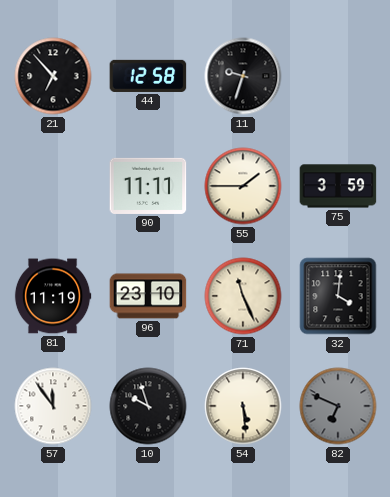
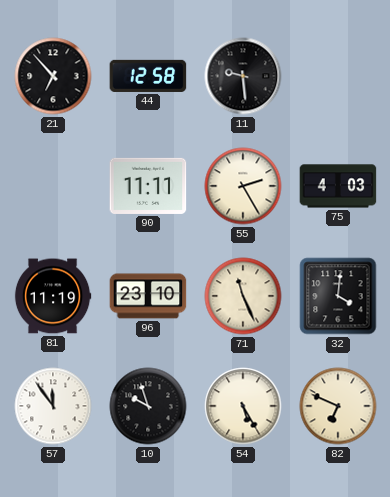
11: 9:33 -> 9:29 (243, 76)
55: 1:45 -> 2:25 (243, 186)
75: 3:59 -> 4:03 (338, 186)
54: 5:29 -> 5:25 (243, 406)
82 dial: grey -> cream (338, 406)
